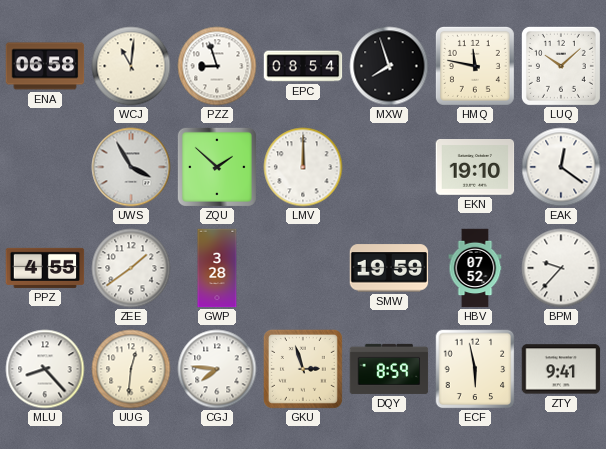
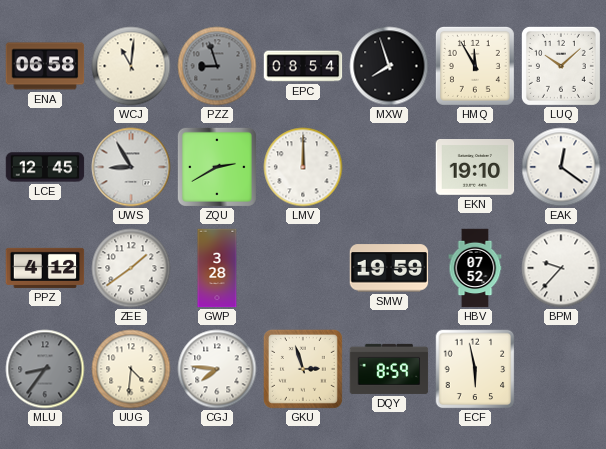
PZZ dial: white -> grey (217, 66)
HMQ: 11:47 -> 11:55 (475, 66)
LCE: none -> 12:45 (45, 167)
UWS: 3:55 -> 8:55 (131, 167)
ZQU: 1:52 -> 2:40 (217, 167)
PPZ: 4:55 -> 4:12 (45, 268)
MLU: 8:23 -> 8:36 (45, 369)
MLU dial: white -> grey (45, 369)
UUG: 12:31 -> 4:31 (131, 369)
ZTY: 9:41 -> none (561, 369)
